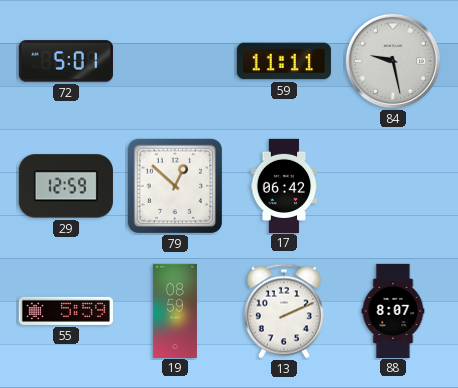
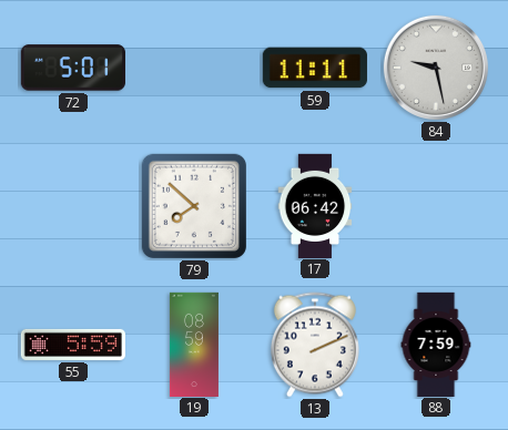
29: 12:59 -> none (66, 186)
79: 12:52 -> 7:52 (194, 206)
88: 8:07 -> 7:59 (436, 344)
